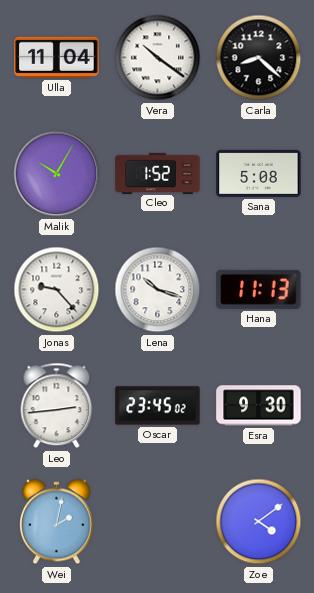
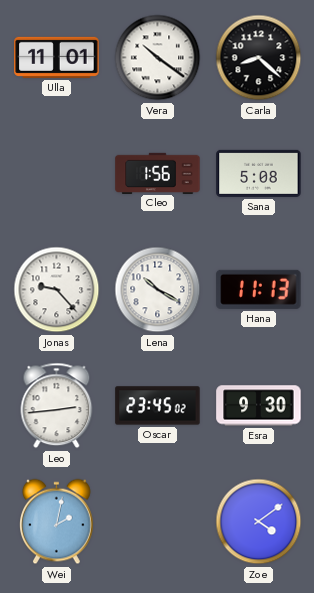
Ulla: 11:04 -> 11:01 (57, 57)
Malik: 10:05 -> none (57, 174)
Cleo: 1:52 -> 1:56 (158, 173)
Lena: 10:18 -> 10:20 (158, 290)
